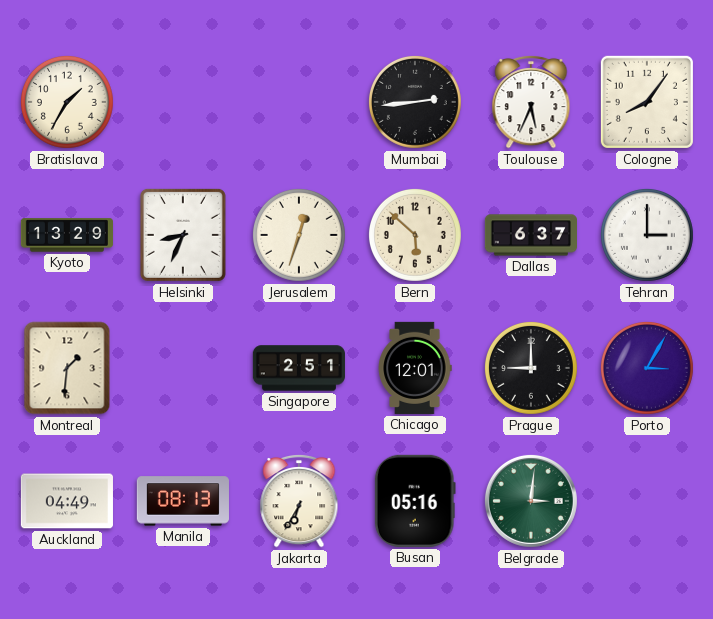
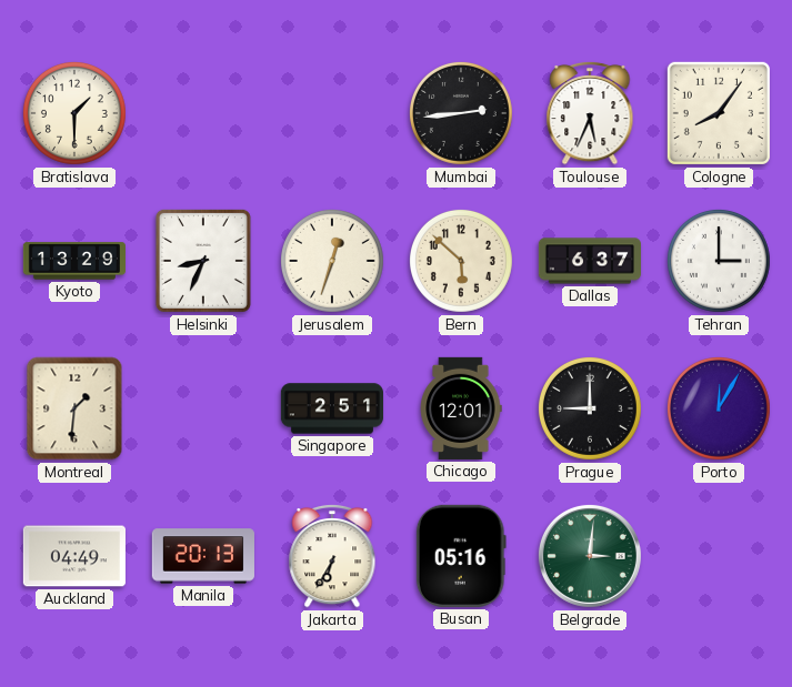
Bratislava: 1:35 -> 1:30 (74, 113)
Porto: 3:05 -> 12:05 (719, 408)
Manila: 08:13 -> 20:13 (203, 556)
